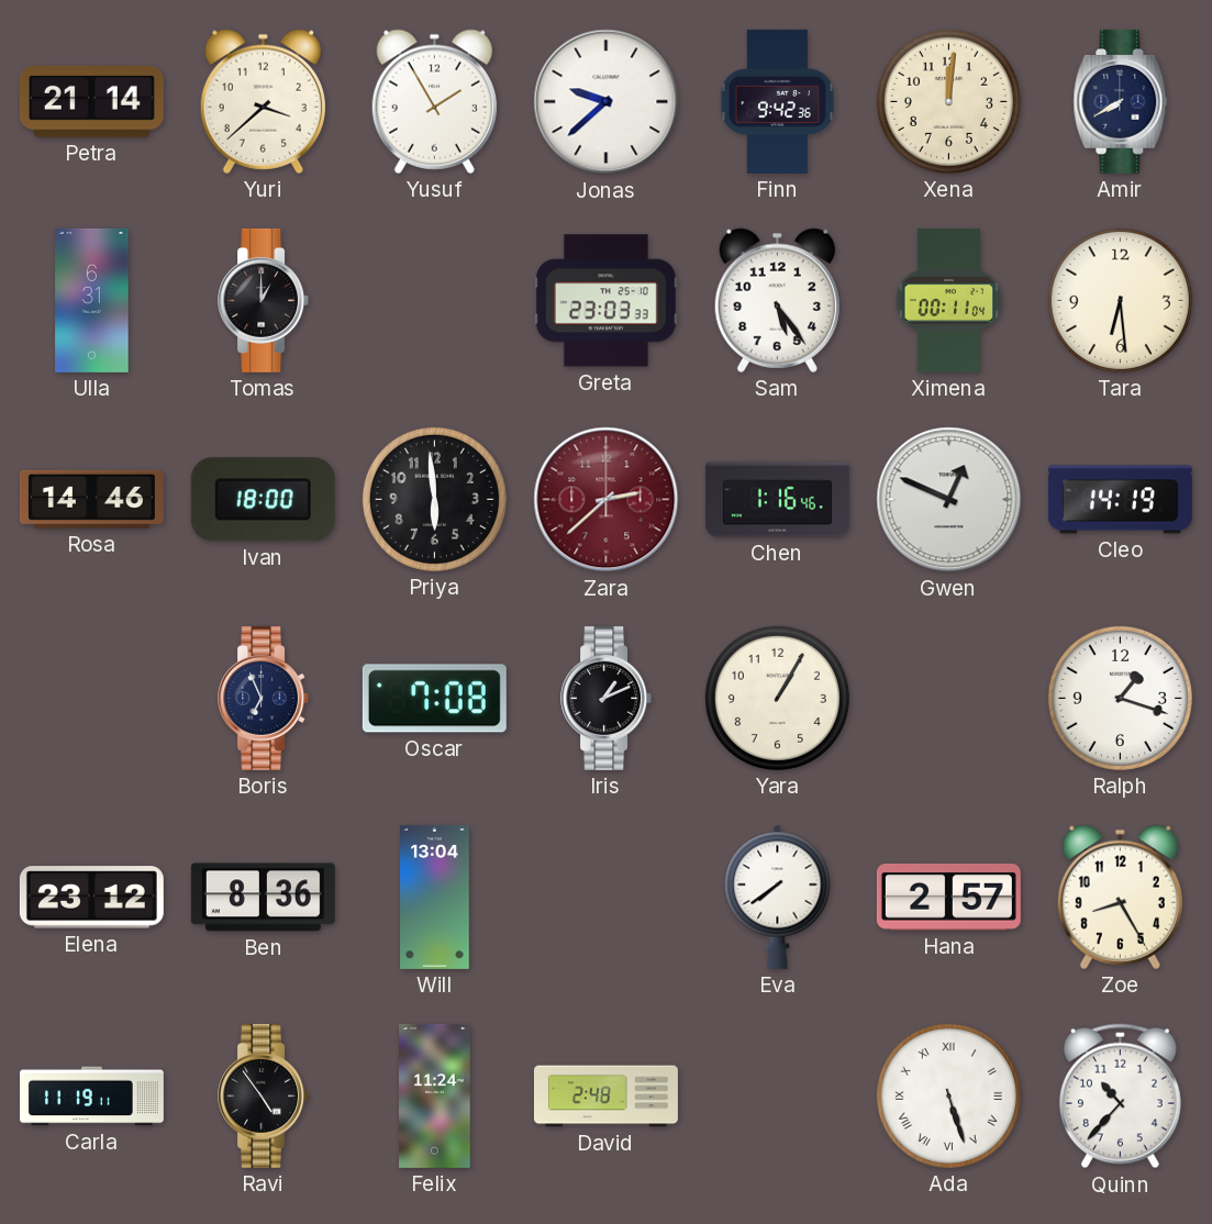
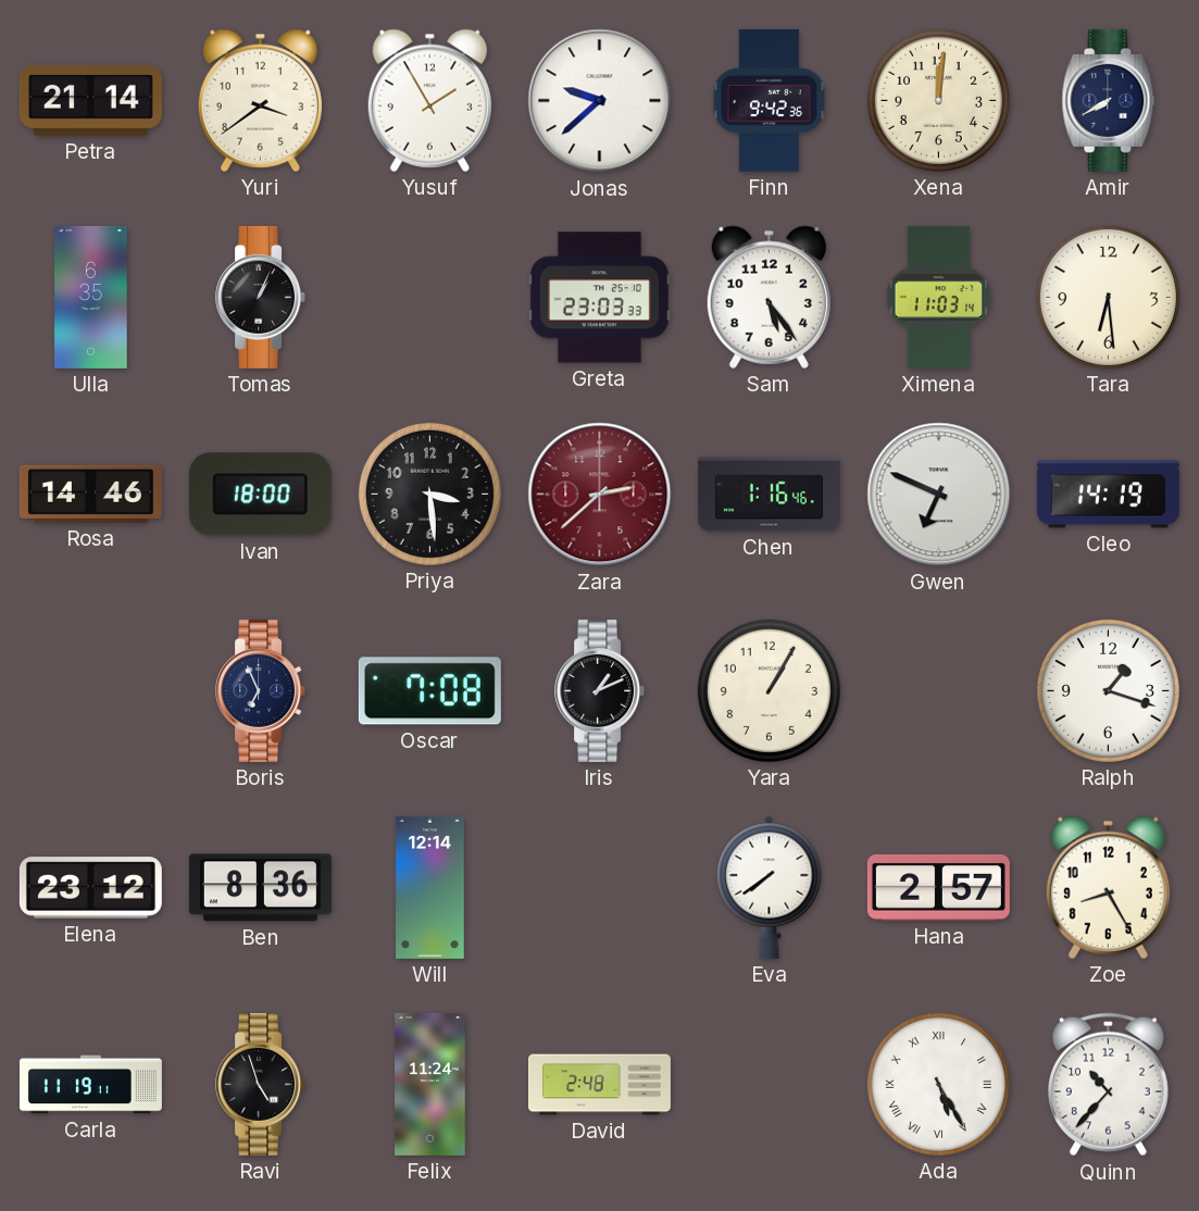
Yuri: 3:38 -> 3:39 (260, 100)
Ulla: 6:31 -> 6:35 (91, 297)
Tomas: 1:00 -> 1:04 (261, 297)
Ximena: 00:11 -> 11:03 (939, 297)
Priya: 5:59 -> 3:29 (429, 494)
Gwen: 12:49 -> 6:49 (939, 495)
Will: 13:04 -> 12:14 (430, 887)
Ravi: 4:54 -> 4:57 (261, 1084)
Ada: 5:27 -> 5:25 (938, 1084)
